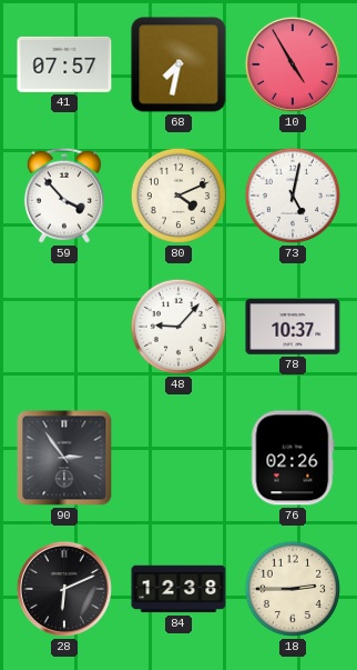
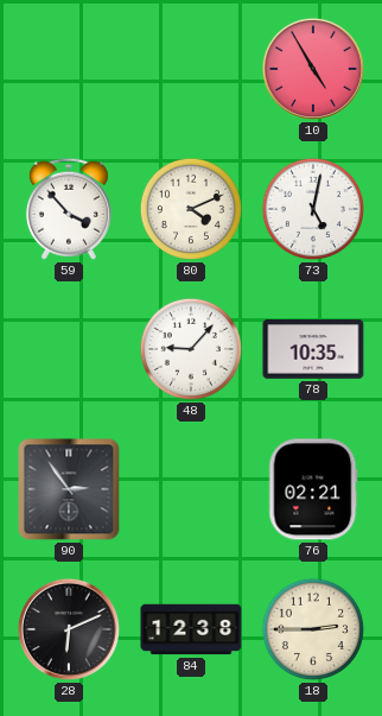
41: 07:57 -> none (64, 64)
68: 7:32 -> none (178, 64)
78: 10:37 -> 10:35 (313, 349)
76: 02:26 -> 02:21 (313, 489)
